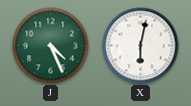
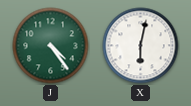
J: 4:26 -> 4:24 (51, 46)
